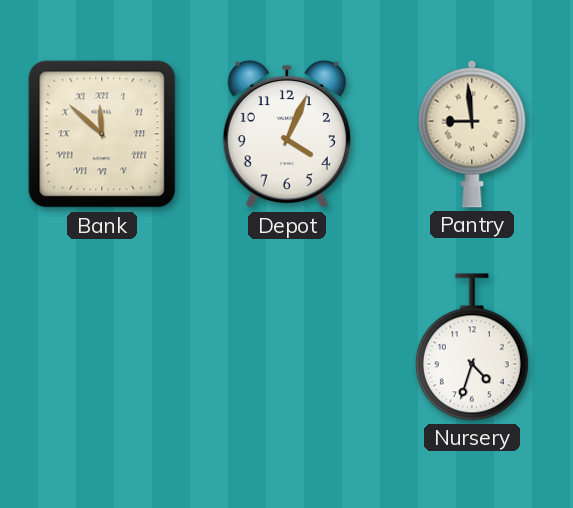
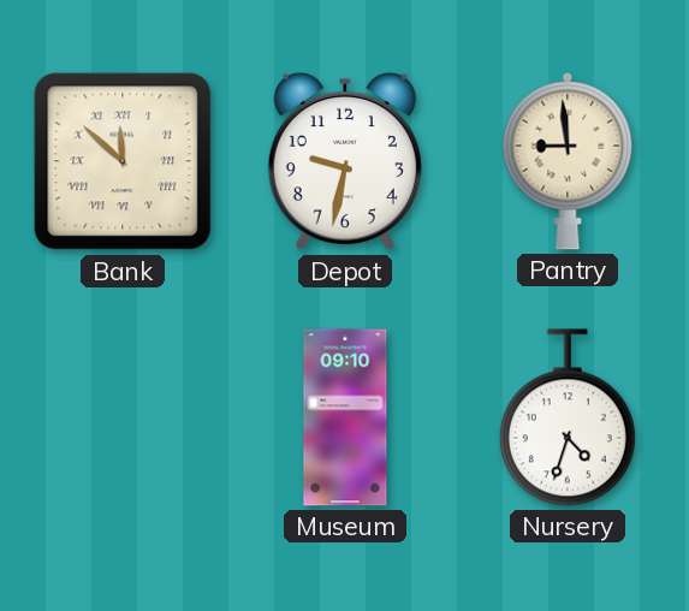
Depot: 4:04 -> 9:32 (345, 161)
Museum: none -> 09:10 (345, 417)
